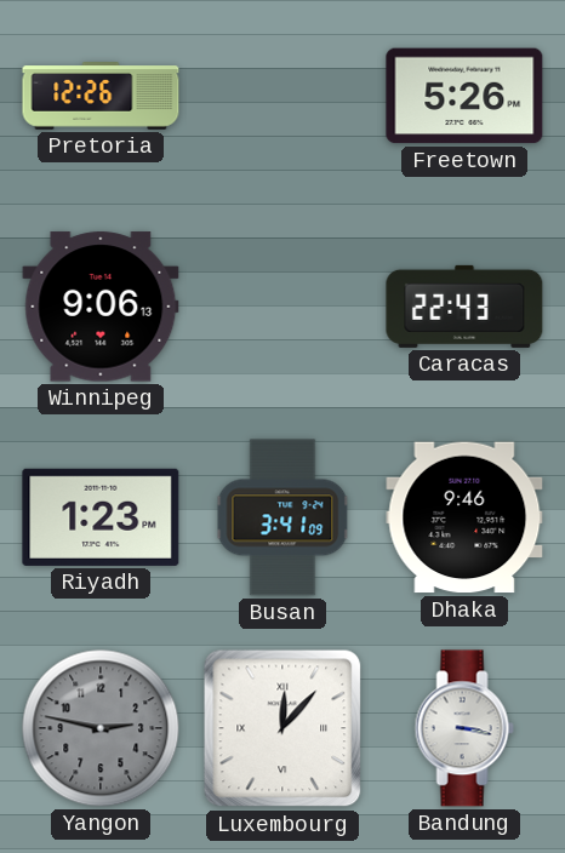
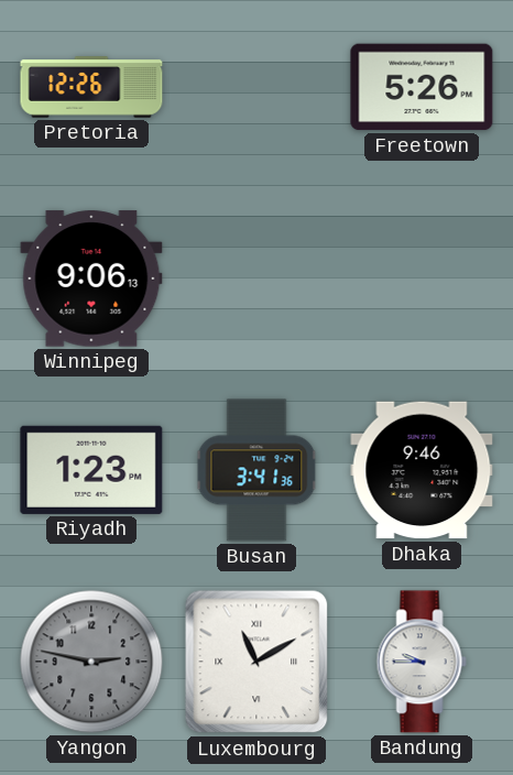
Caracas: 22:43 -> none (464, 307)
Busan: 3:41:09 -> 3:41:36 (256, 470)
Luxembourg: 12:07 -> 11:10 (256, 662)
Bandung: 3:17 -> 9:45 (422, 662)
